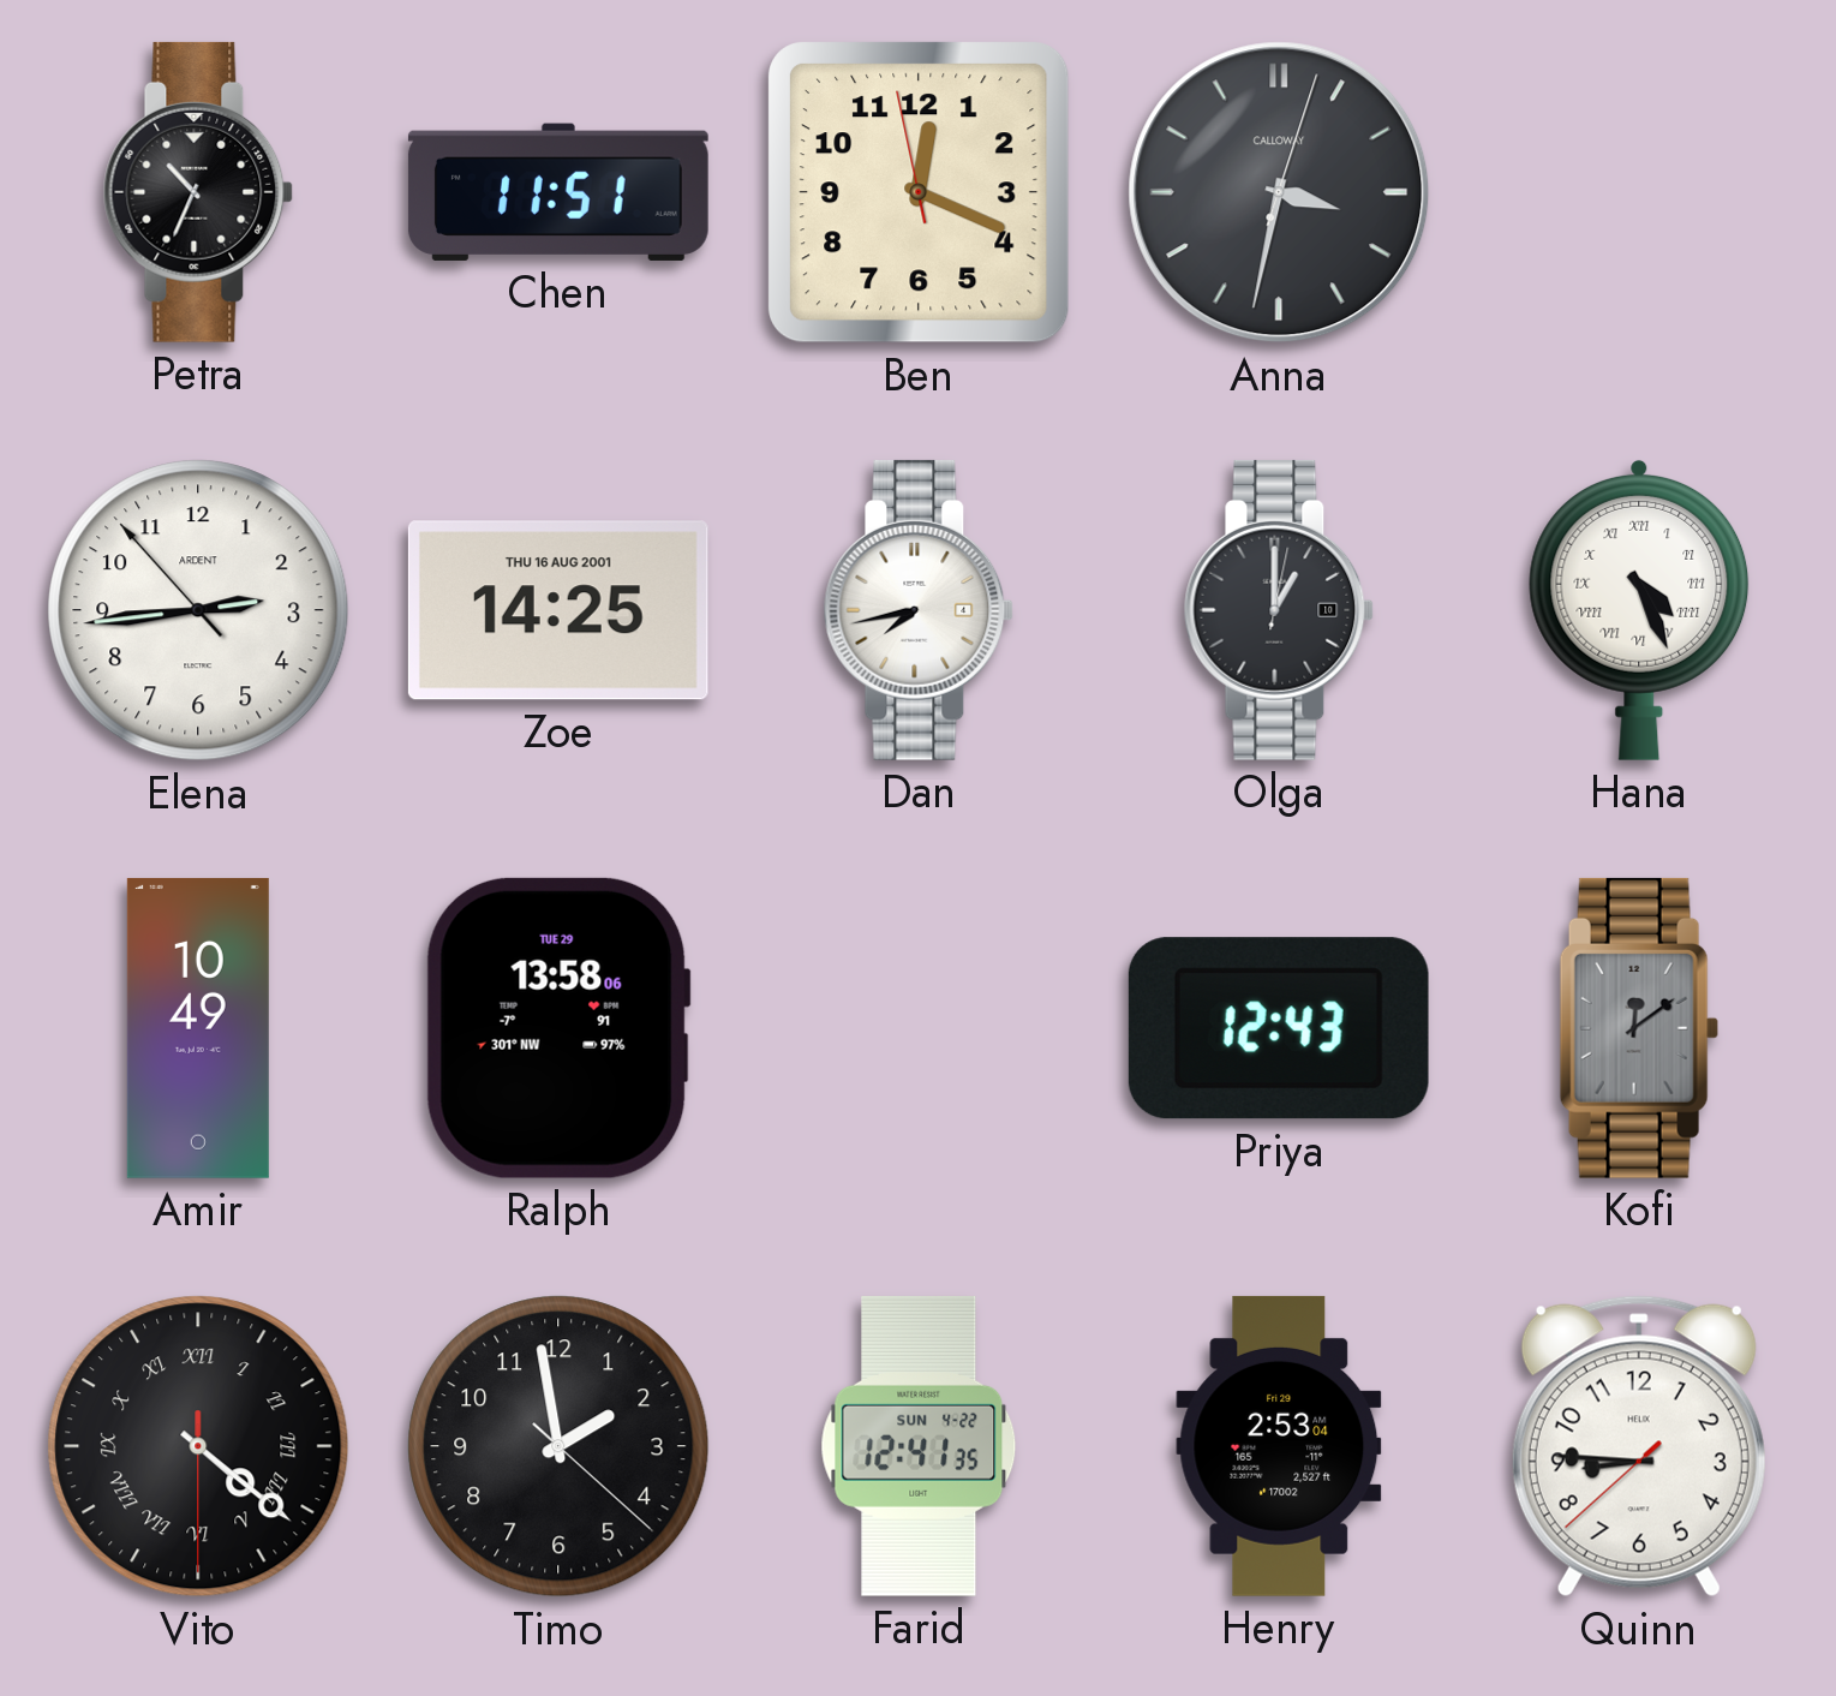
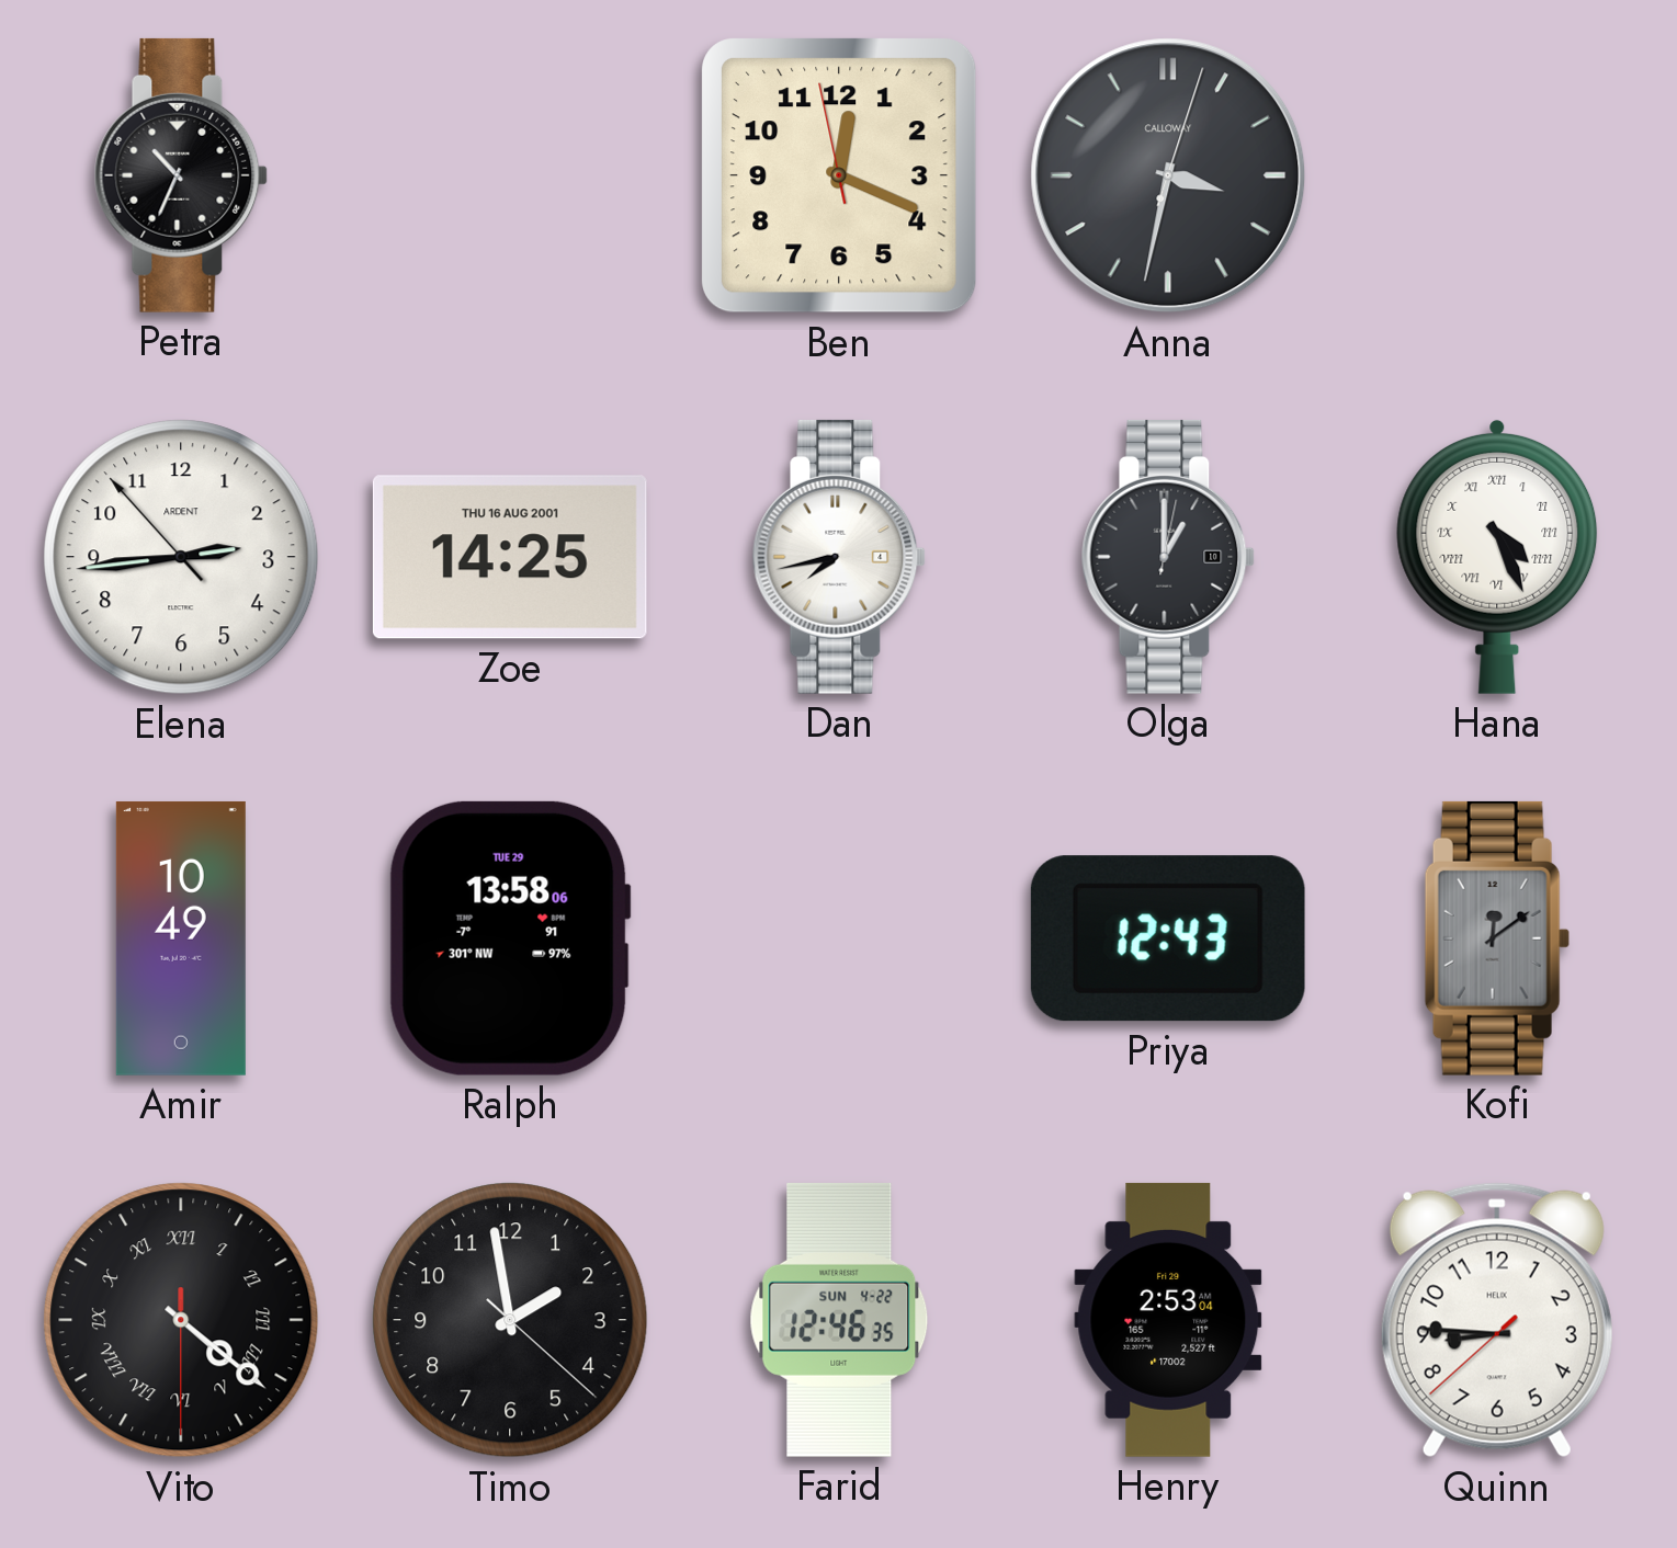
Chen: 11:51 -> none (558, 192)
Farid: 12:41 -> 12:46 (839, 1320)
